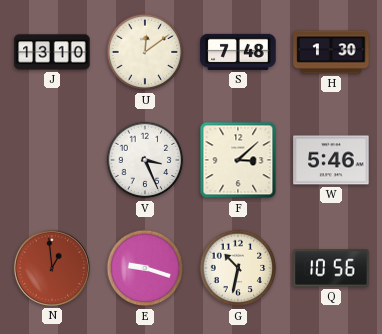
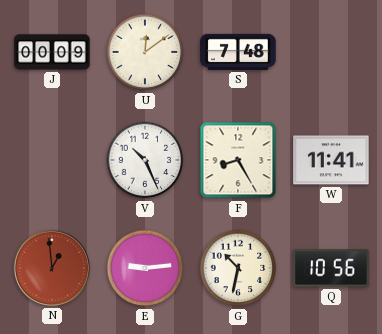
J: 13:10 -> 00:09 (52, 52)
H: 1:30 -> none (331, 52)
V: 3:26 -> 10:26 (145, 160)
F: 3:08 -> 8:25 (238, 160)
W: 5:46 -> 11:41 (331, 160)
E: 9:18 -> 9:14 (145, 268)
